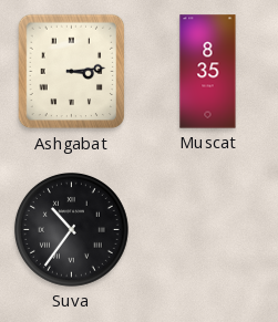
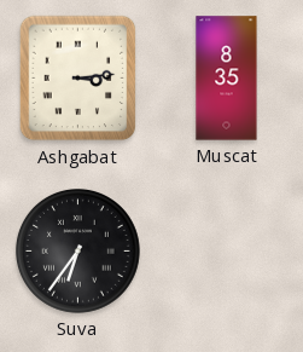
Suva: 10:36 -> 6:36 (77, 250)
